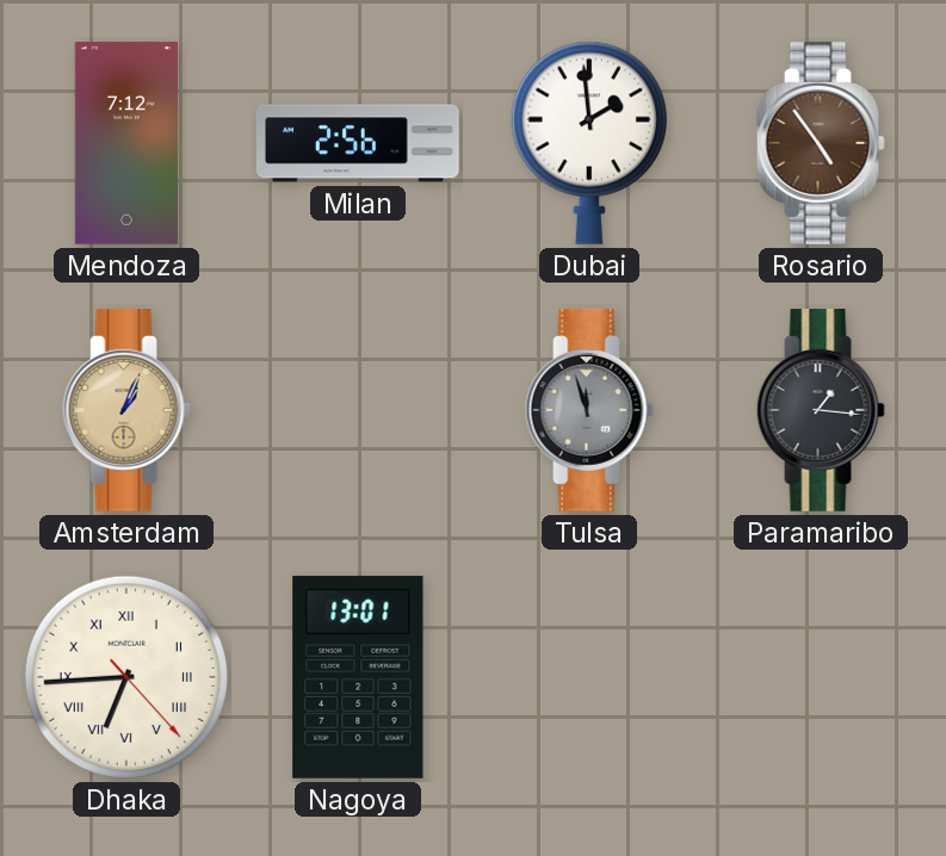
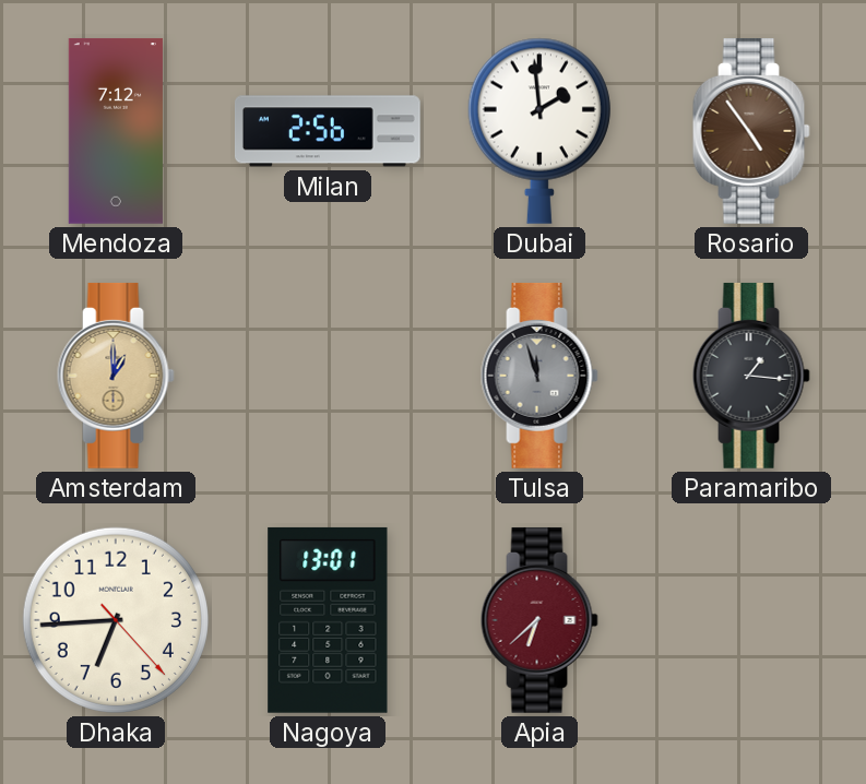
Amsterdam: 1:04 -> 1:00 (116, 376)
Dhaka numerals: Roman -> Arabic (116, 620)
Apia: none -> 6:38 (539, 620)
